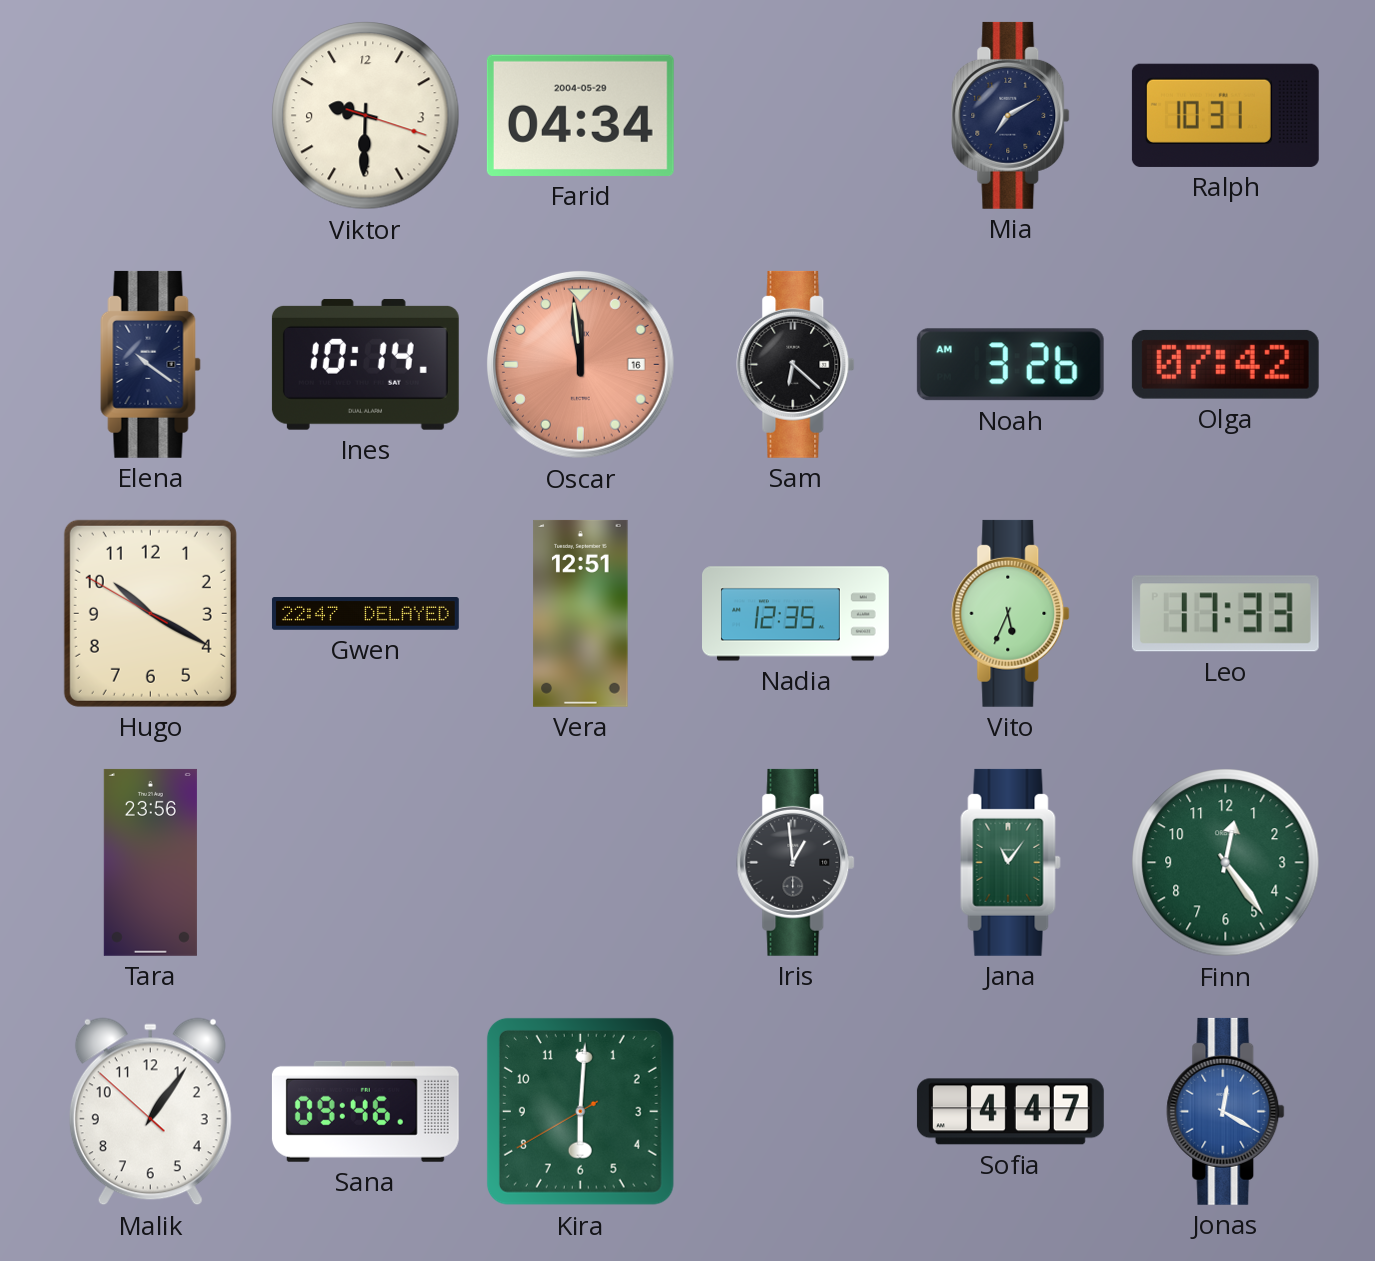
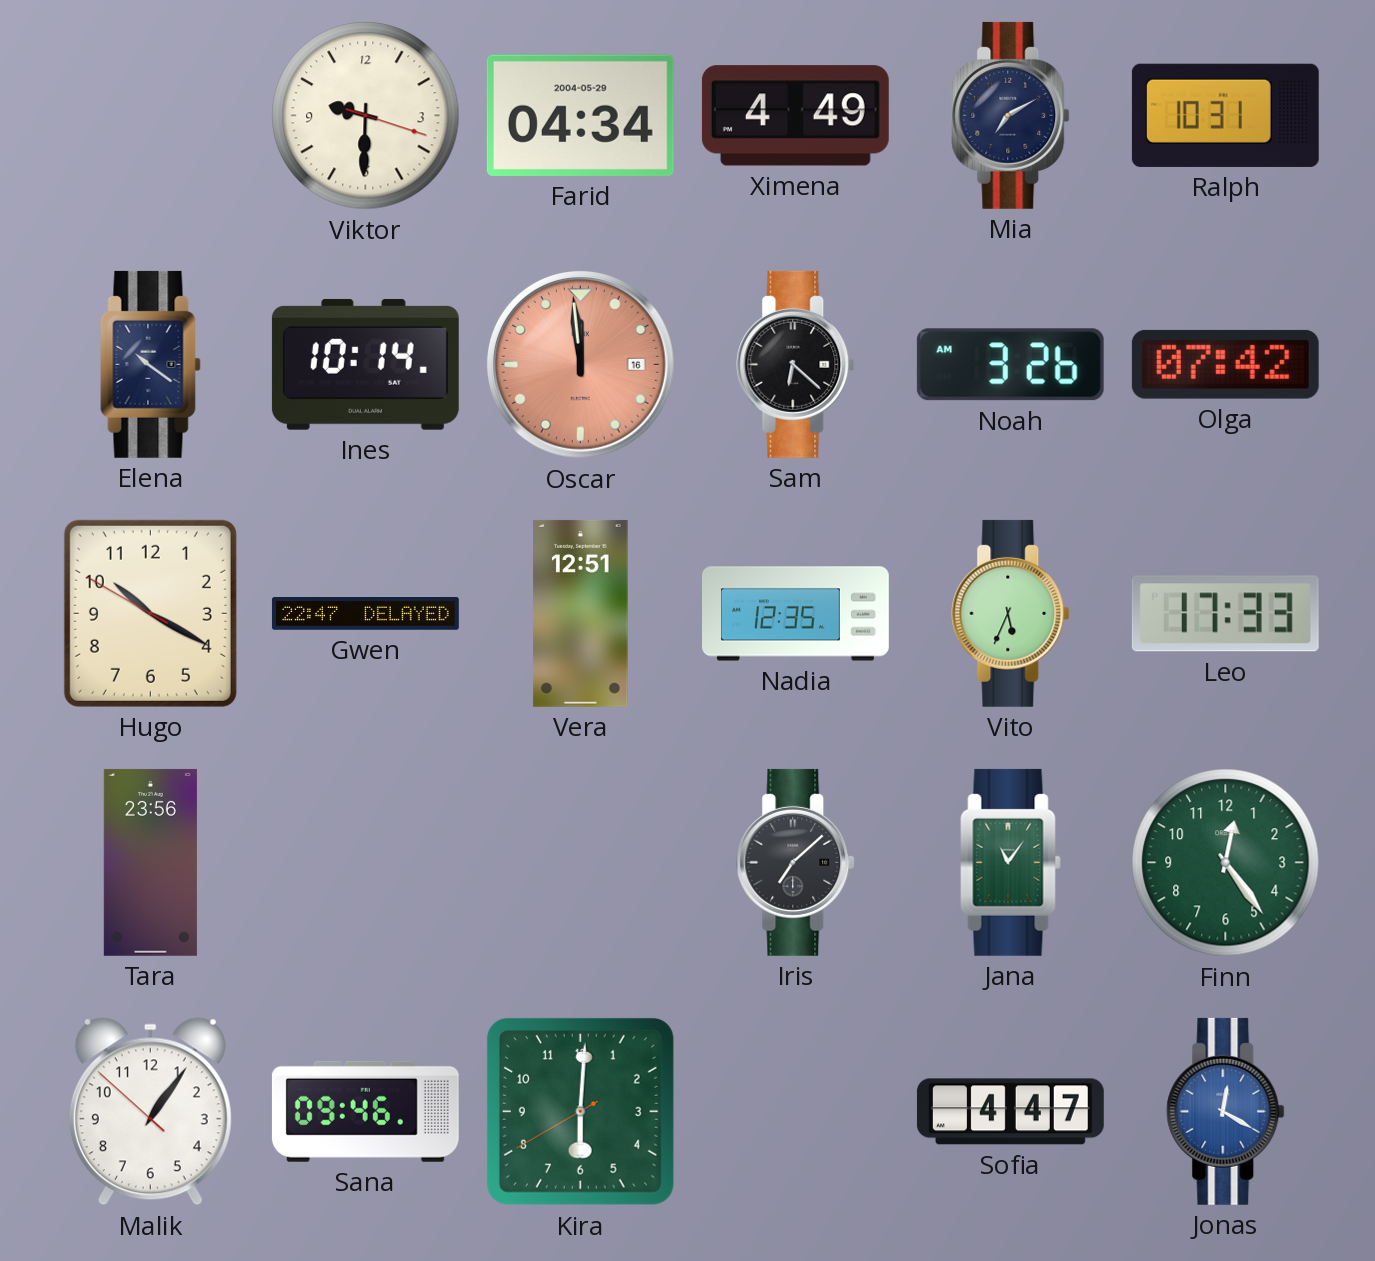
Ximena: none -> 4:49 (795, 116)
Iris: 12:59 -> 7:08 (796, 862)
